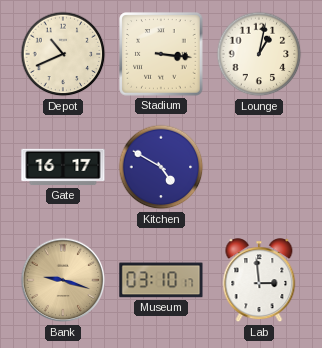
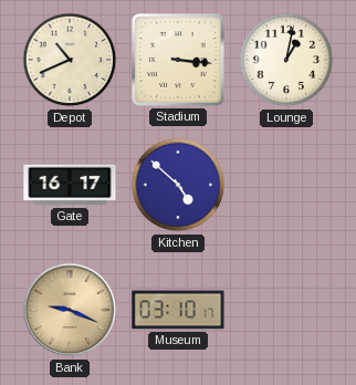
Kitchen: 4:50 -> 4:52 (178, 185)
Bank: 9:18 -> 9:19 (70, 310)
Lab: 2:59 -> none (259, 281)
